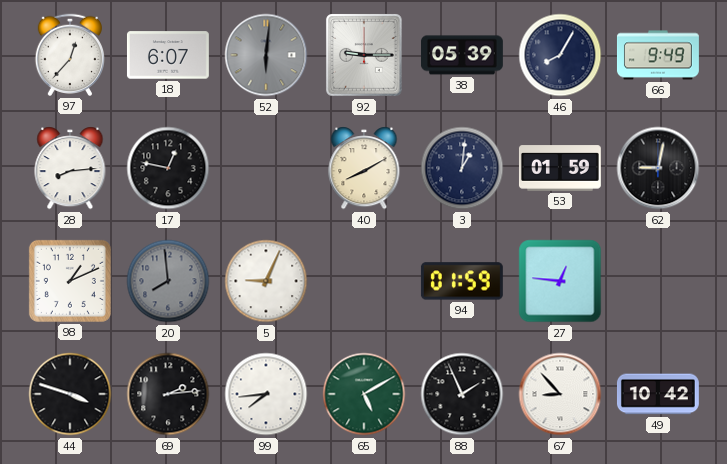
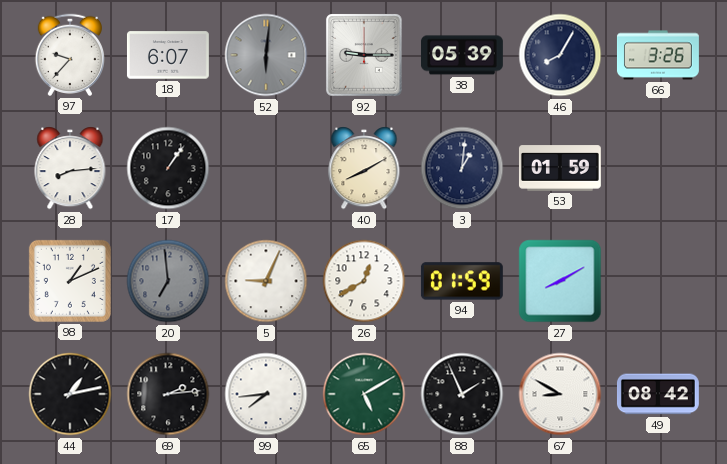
97: 12:37 -> 9:37 (69, 55)
66: 9:49 -> 3:26 (658, 55)
17: 12:47 -> 1:06 (168, 168)
62: 9:02 -> none (658, 168)
20: 7:59 -> 6:59 (168, 281)
26: none -> 12:40 (364, 281)
27: 12:46 -> 8:10 (560, 281)
44: 3:48 -> 1:13 (70, 394)
67: 8:53 -> 8:50 (560, 394)
49: 10:42 -> 08:42 (658, 394)
